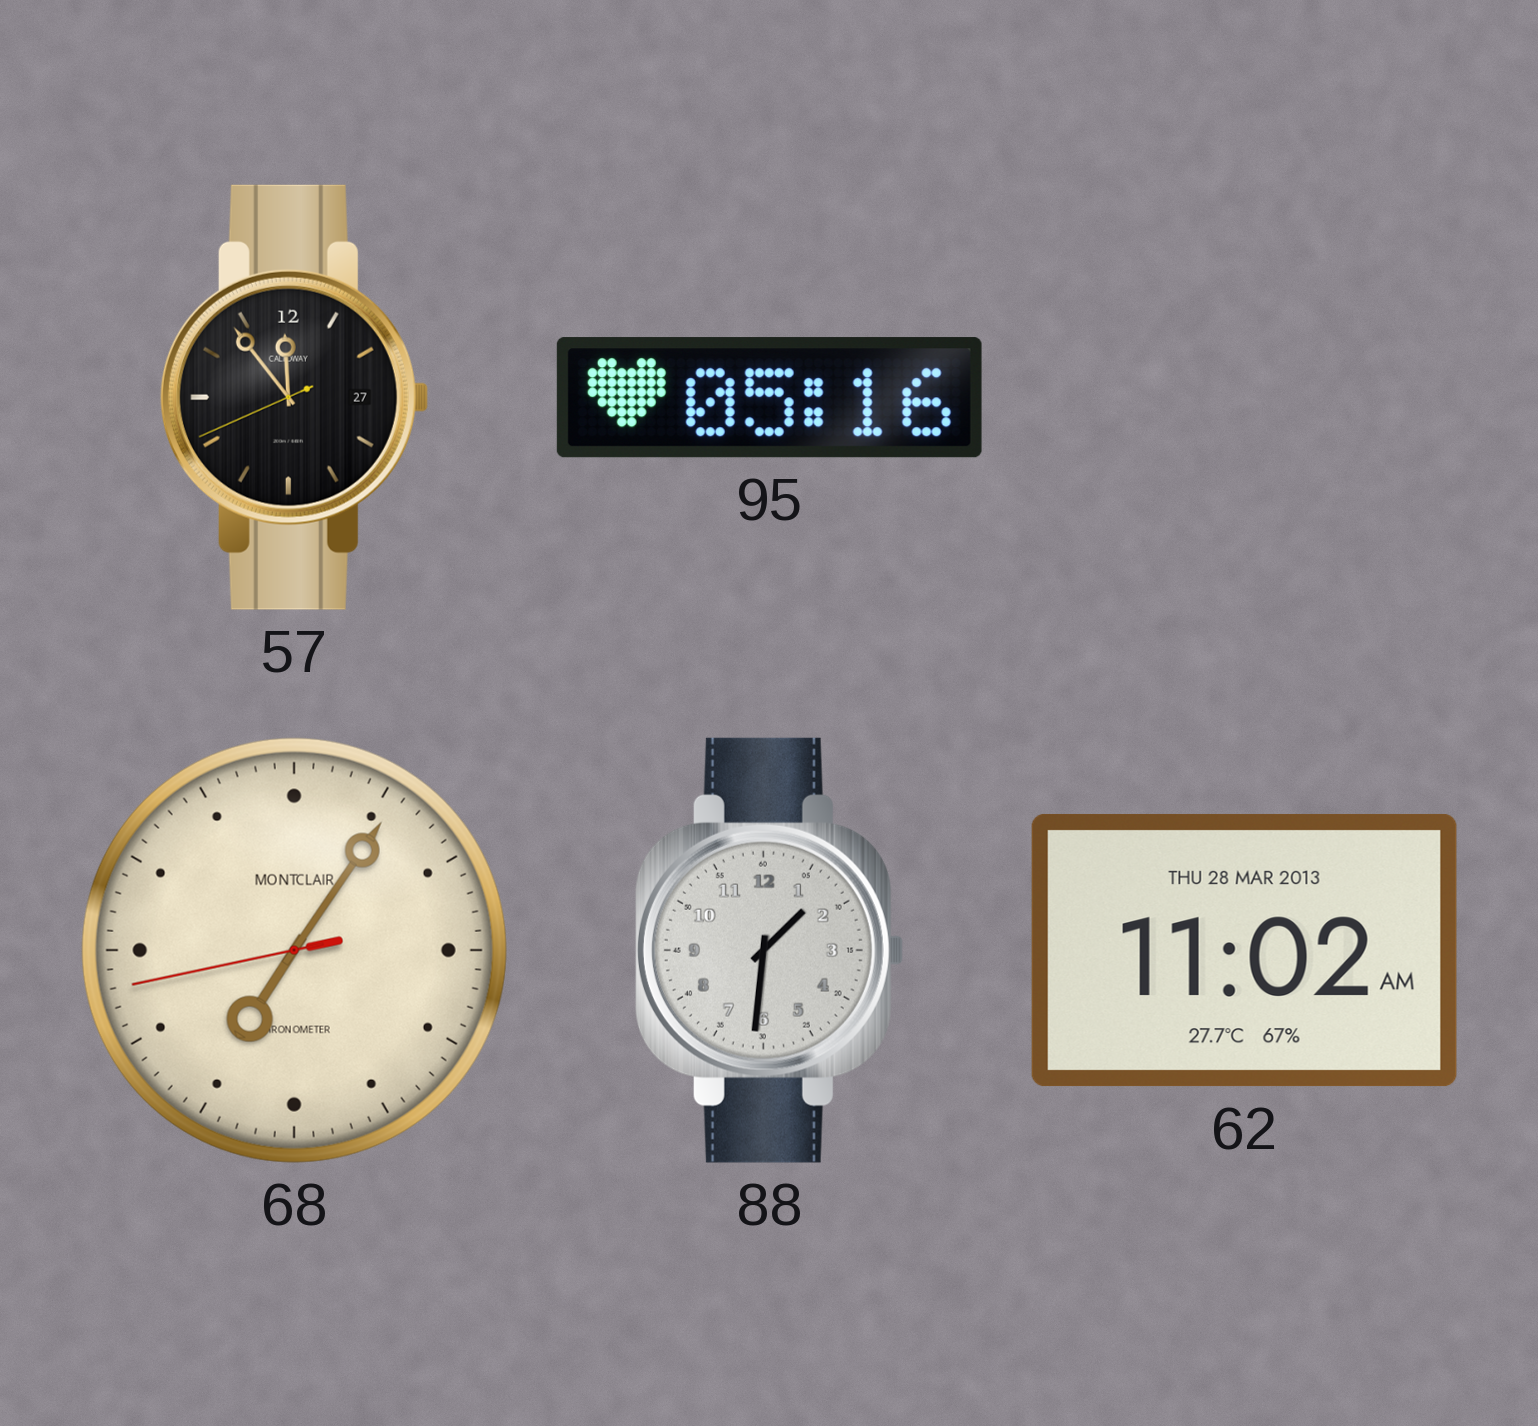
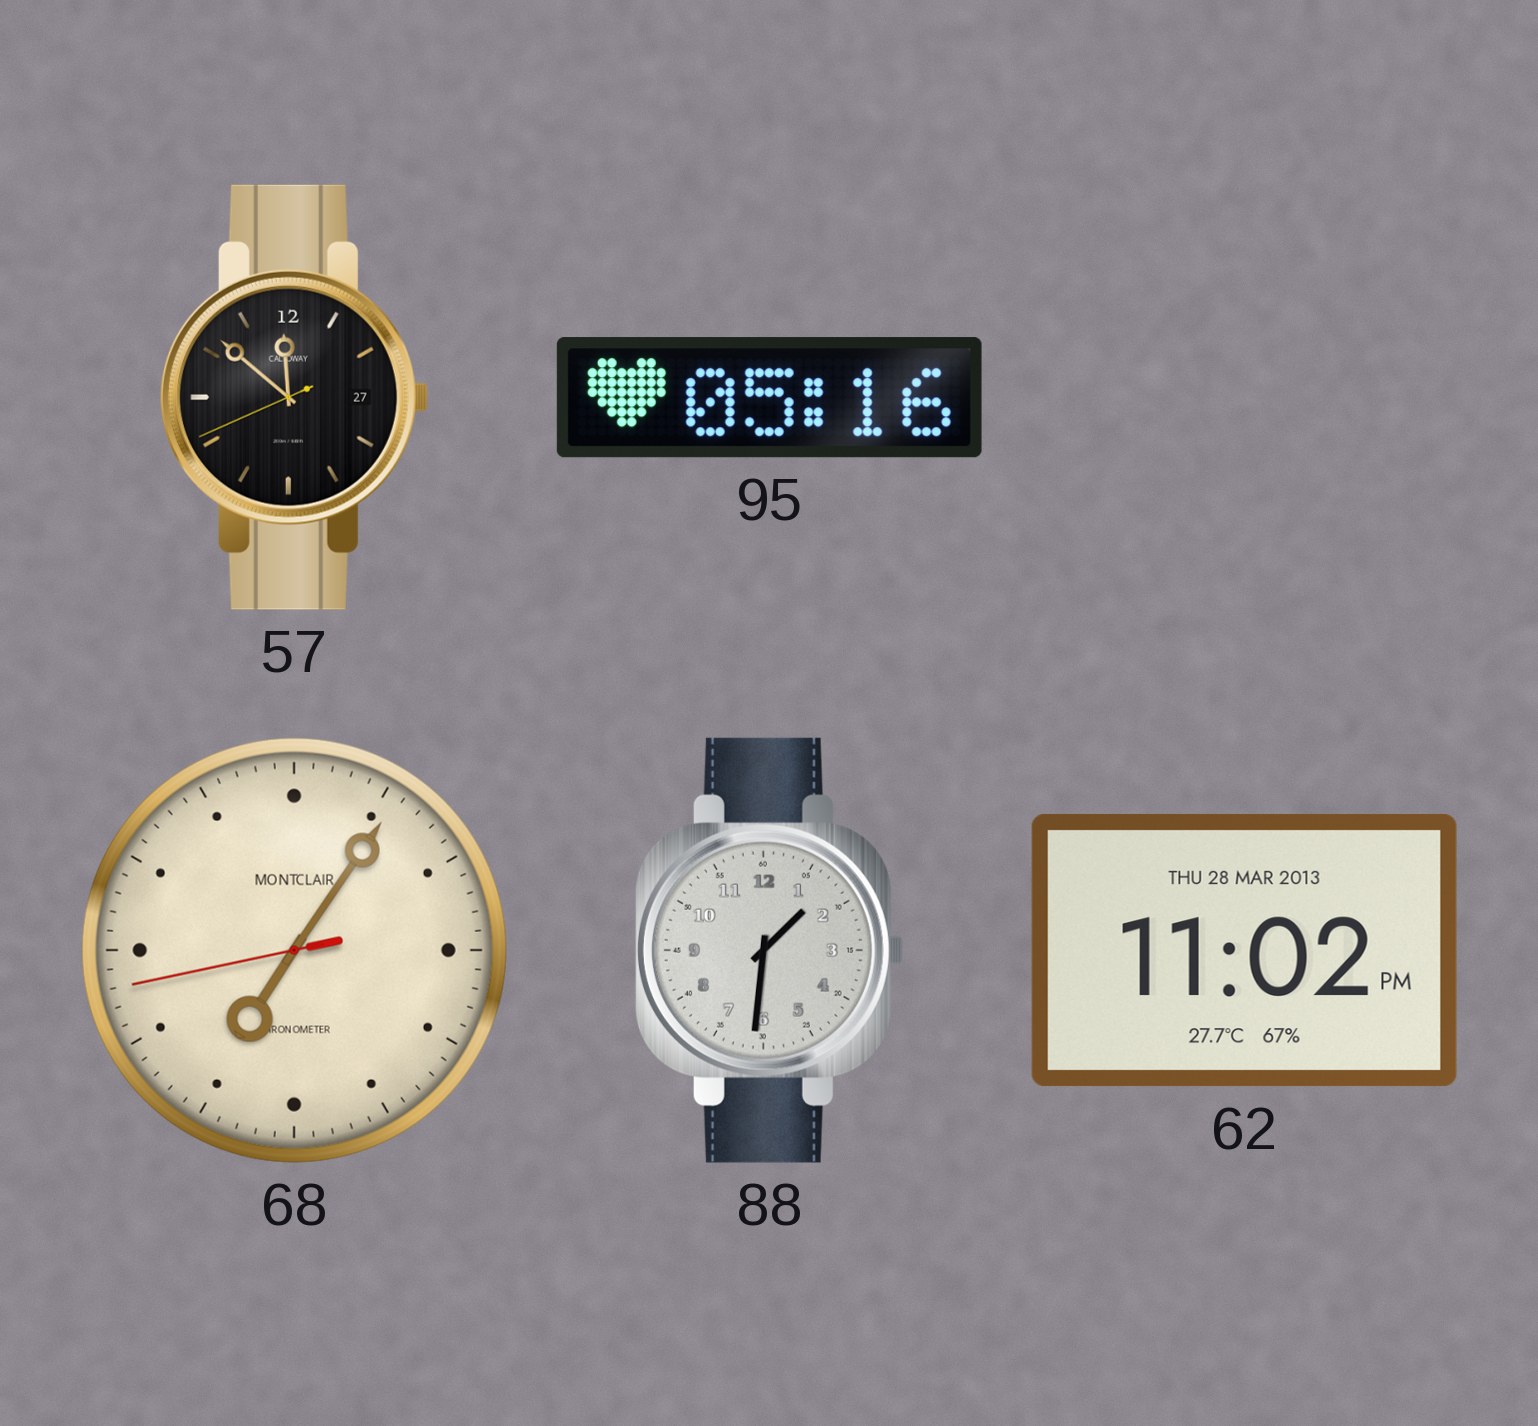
57: 11:53 -> 11:51 (294, 397)
62: 11:02 AM -> 11:02 PM (1244, 950)
